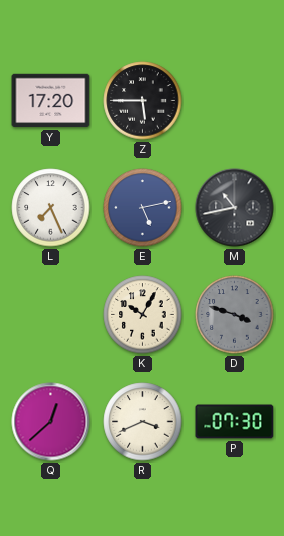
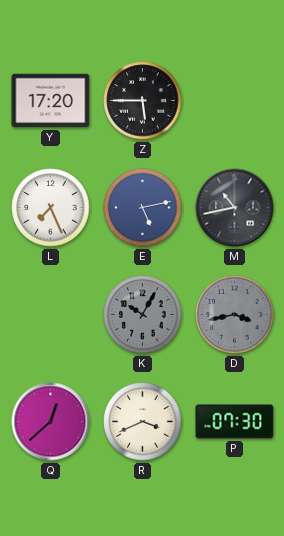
K dial: cream -> grey (143, 315)
D: 3:48 -> 3:43 (235, 315)
